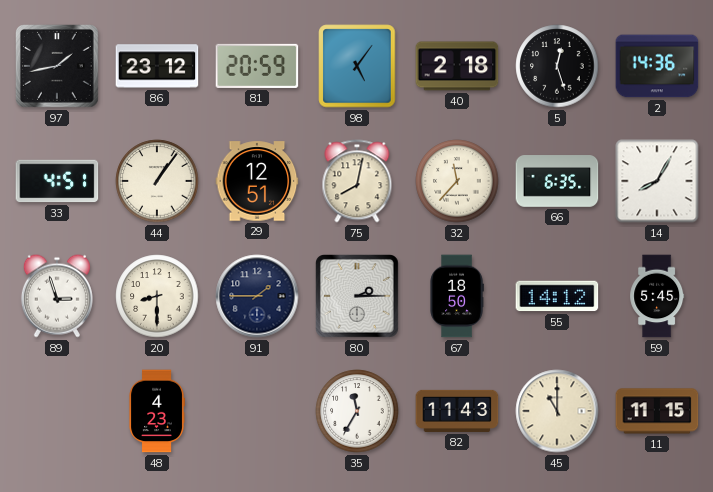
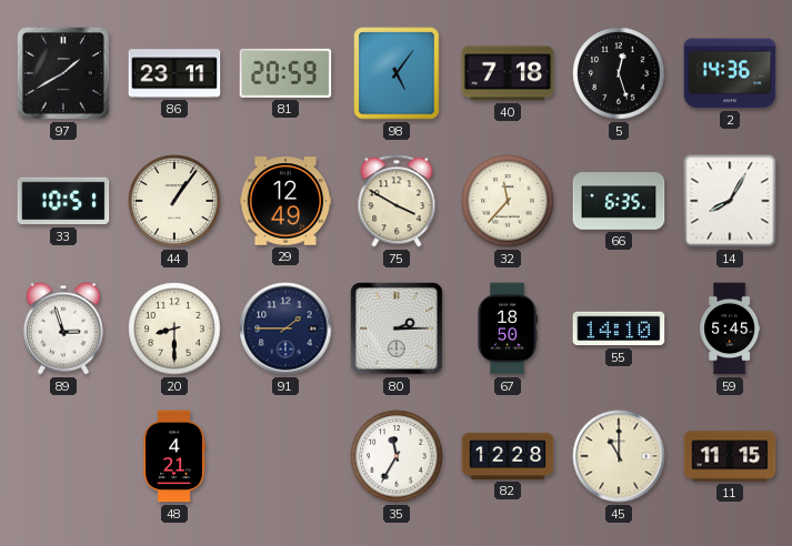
97: 1:43 -> 1:40 (64, 74)
86: 23:12 -> 23:11 (174, 73)
40: 2:18 -> 7:18 (508, 73)
33: 4:51 -> 10:51 (63, 201)
29: 12:51 -> 12:49 (285, 201)
75: 8:02 -> 3:50 (397, 201)
55: 14:12 -> 14:10 (619, 328)
48: 4:23 -> 4:21 (174, 456)
82: 11:43 -> 12:28 (508, 456)
